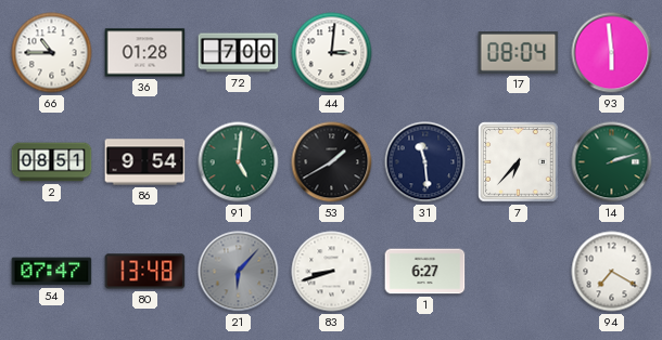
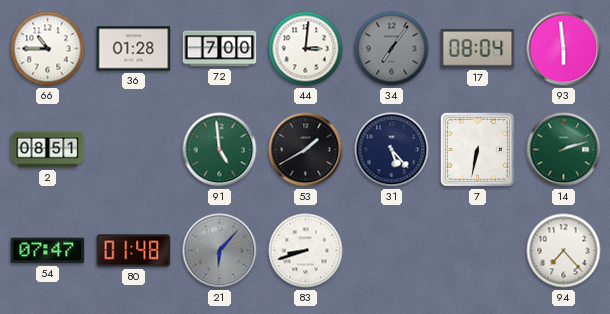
34: none -> 7:06 (392, 49)
86: 9:54 -> none (145, 162)
91: 5:01 -> 4:59 (220, 150)
31: 11:29 -> 5:23 (392, 150)
7: 6:37 -> 6:32 (478, 150)
80: 13:48 -> 01:48 (134, 251)
1: 6:27 -> none (425, 272)
94: 7:20 -> 7:23 (564, 251)
